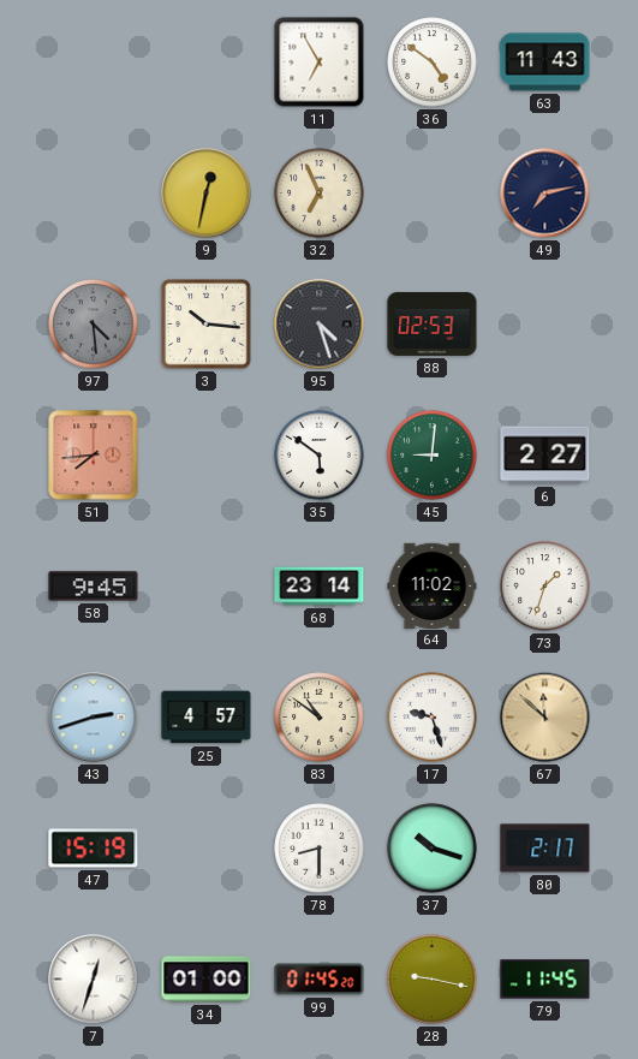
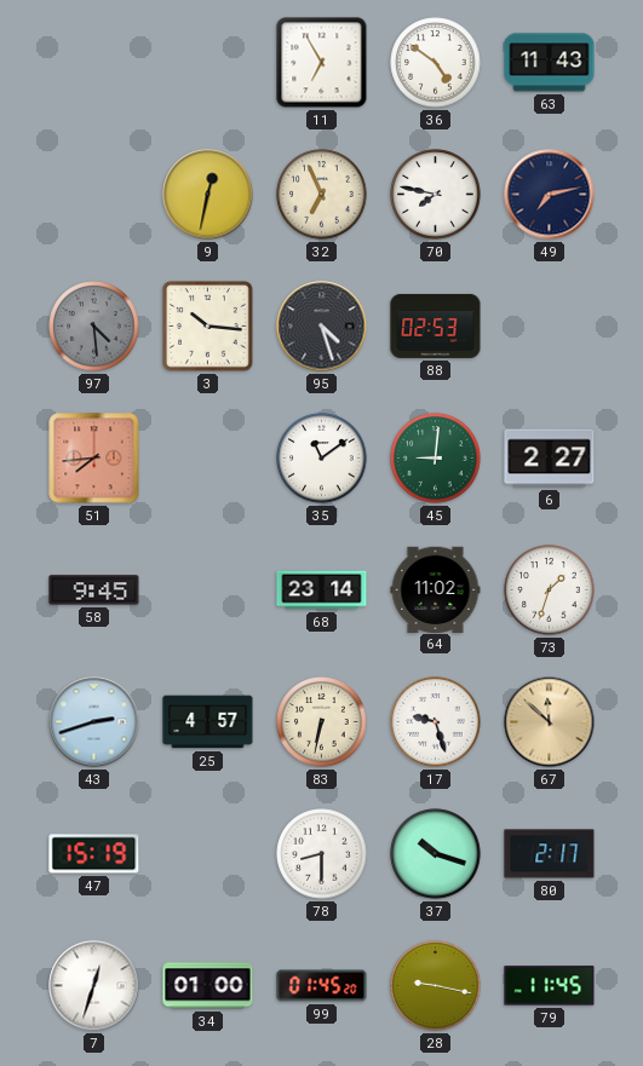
70: none -> 7:47 (436, 195)
35: 5:51 -> 11:09 (322, 459)
83: 10:51 -> 6:32 (322, 722)
